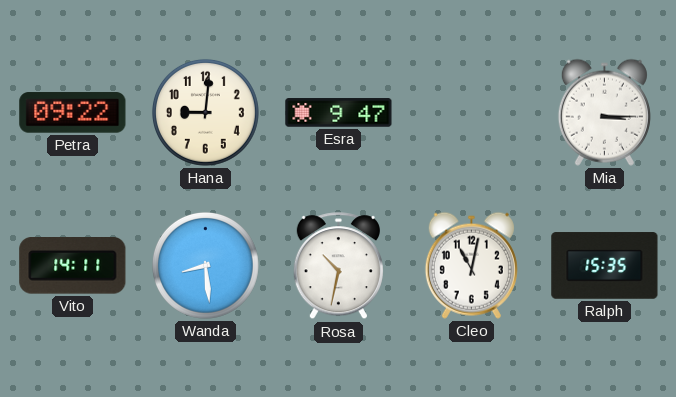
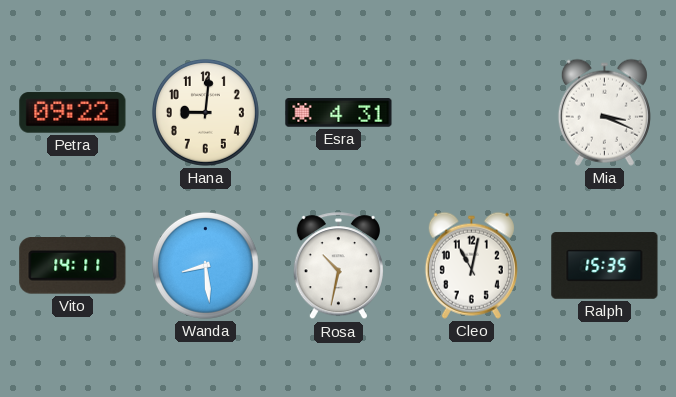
Esra: 9:47 -> 4:31 (339, 113)
Mia: 3:15 -> 3:19 (604, 112)
